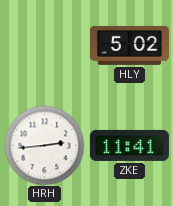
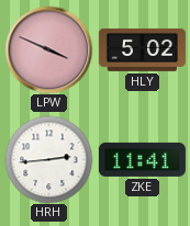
LPW: none -> 3:49 (48, 49)
